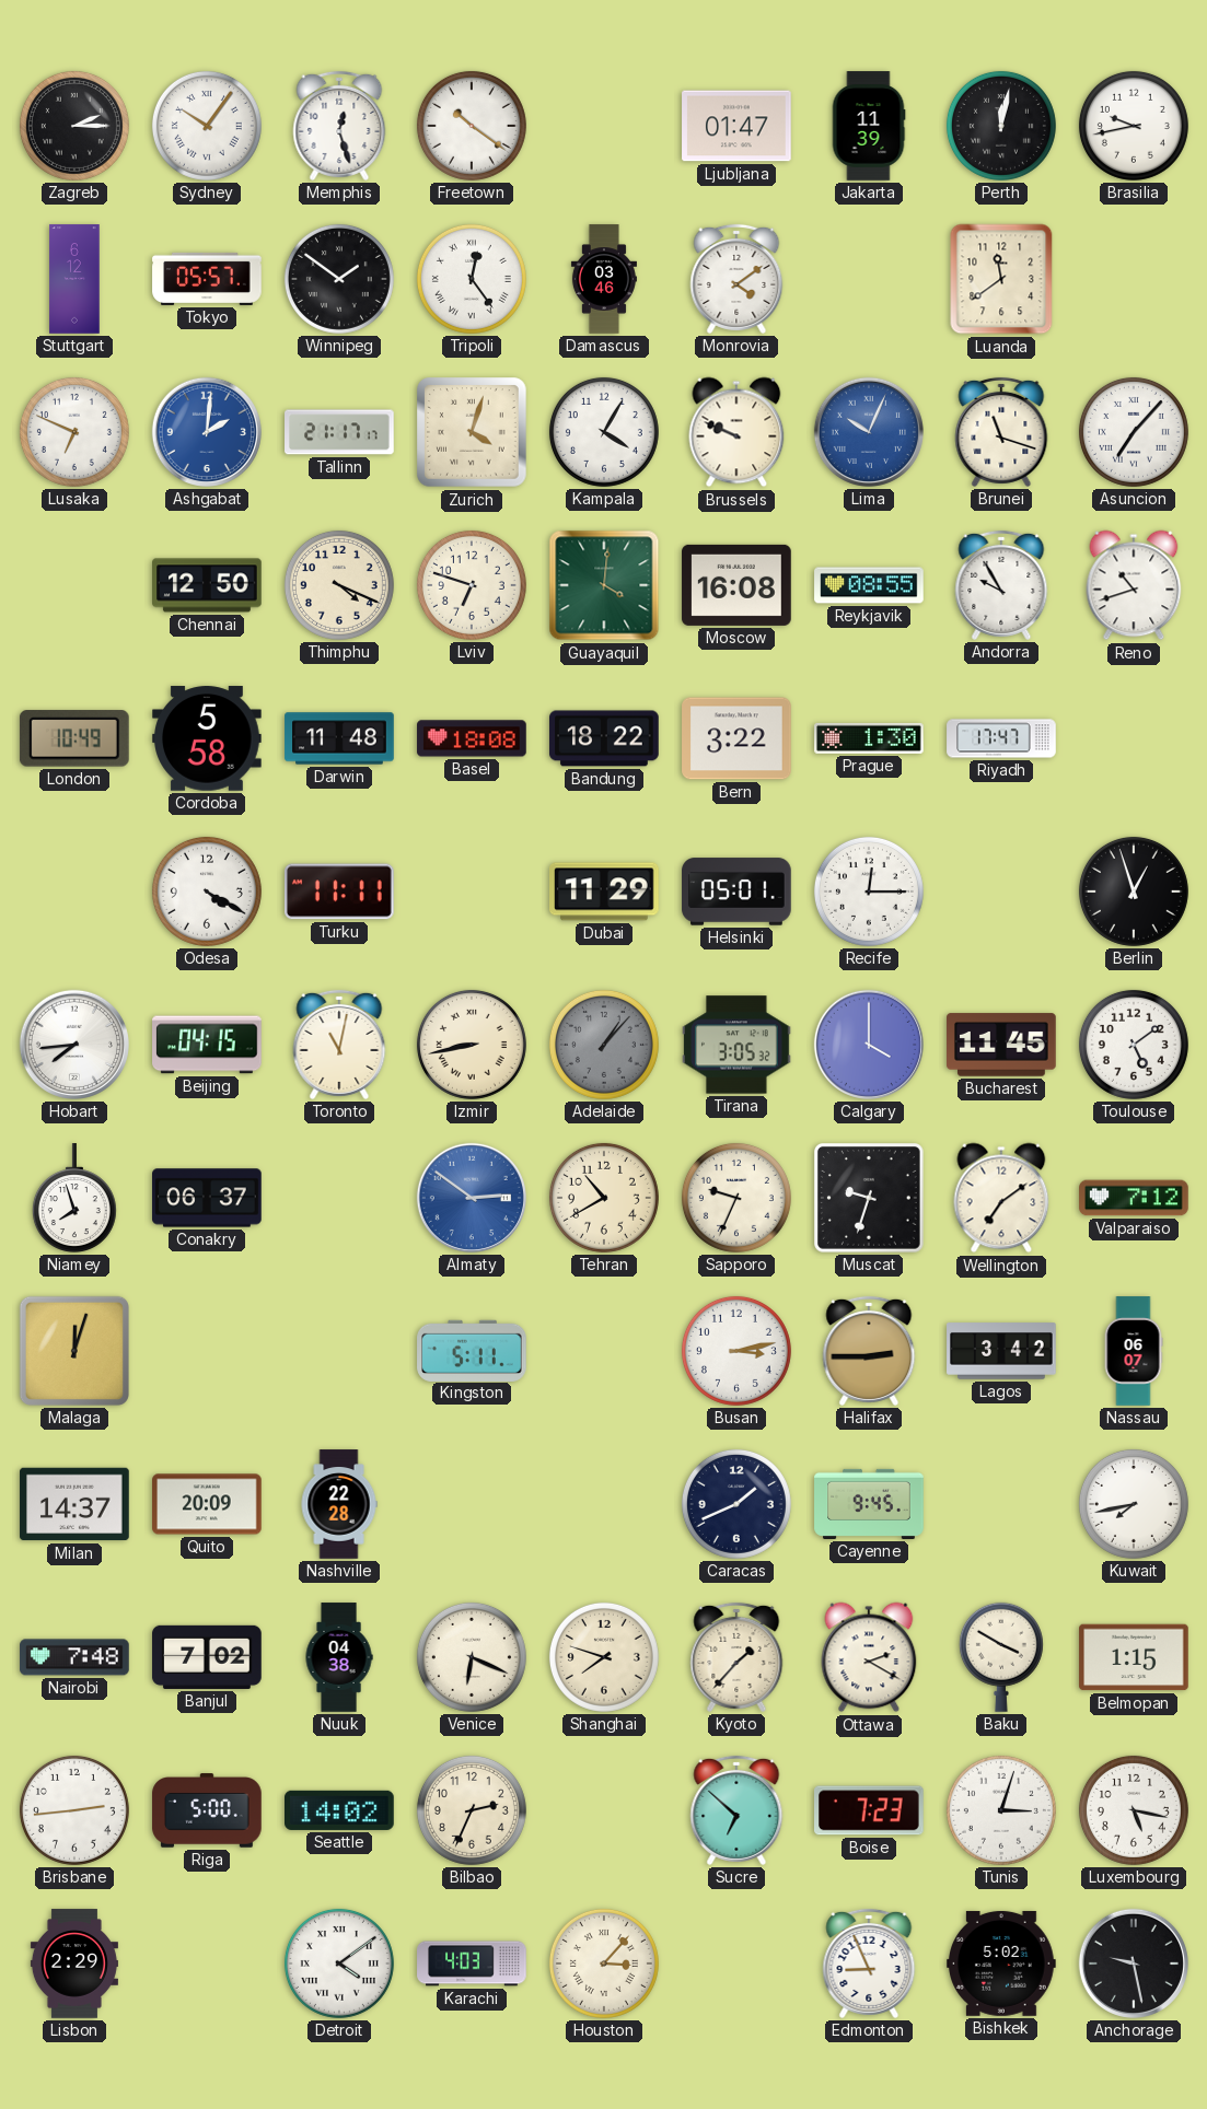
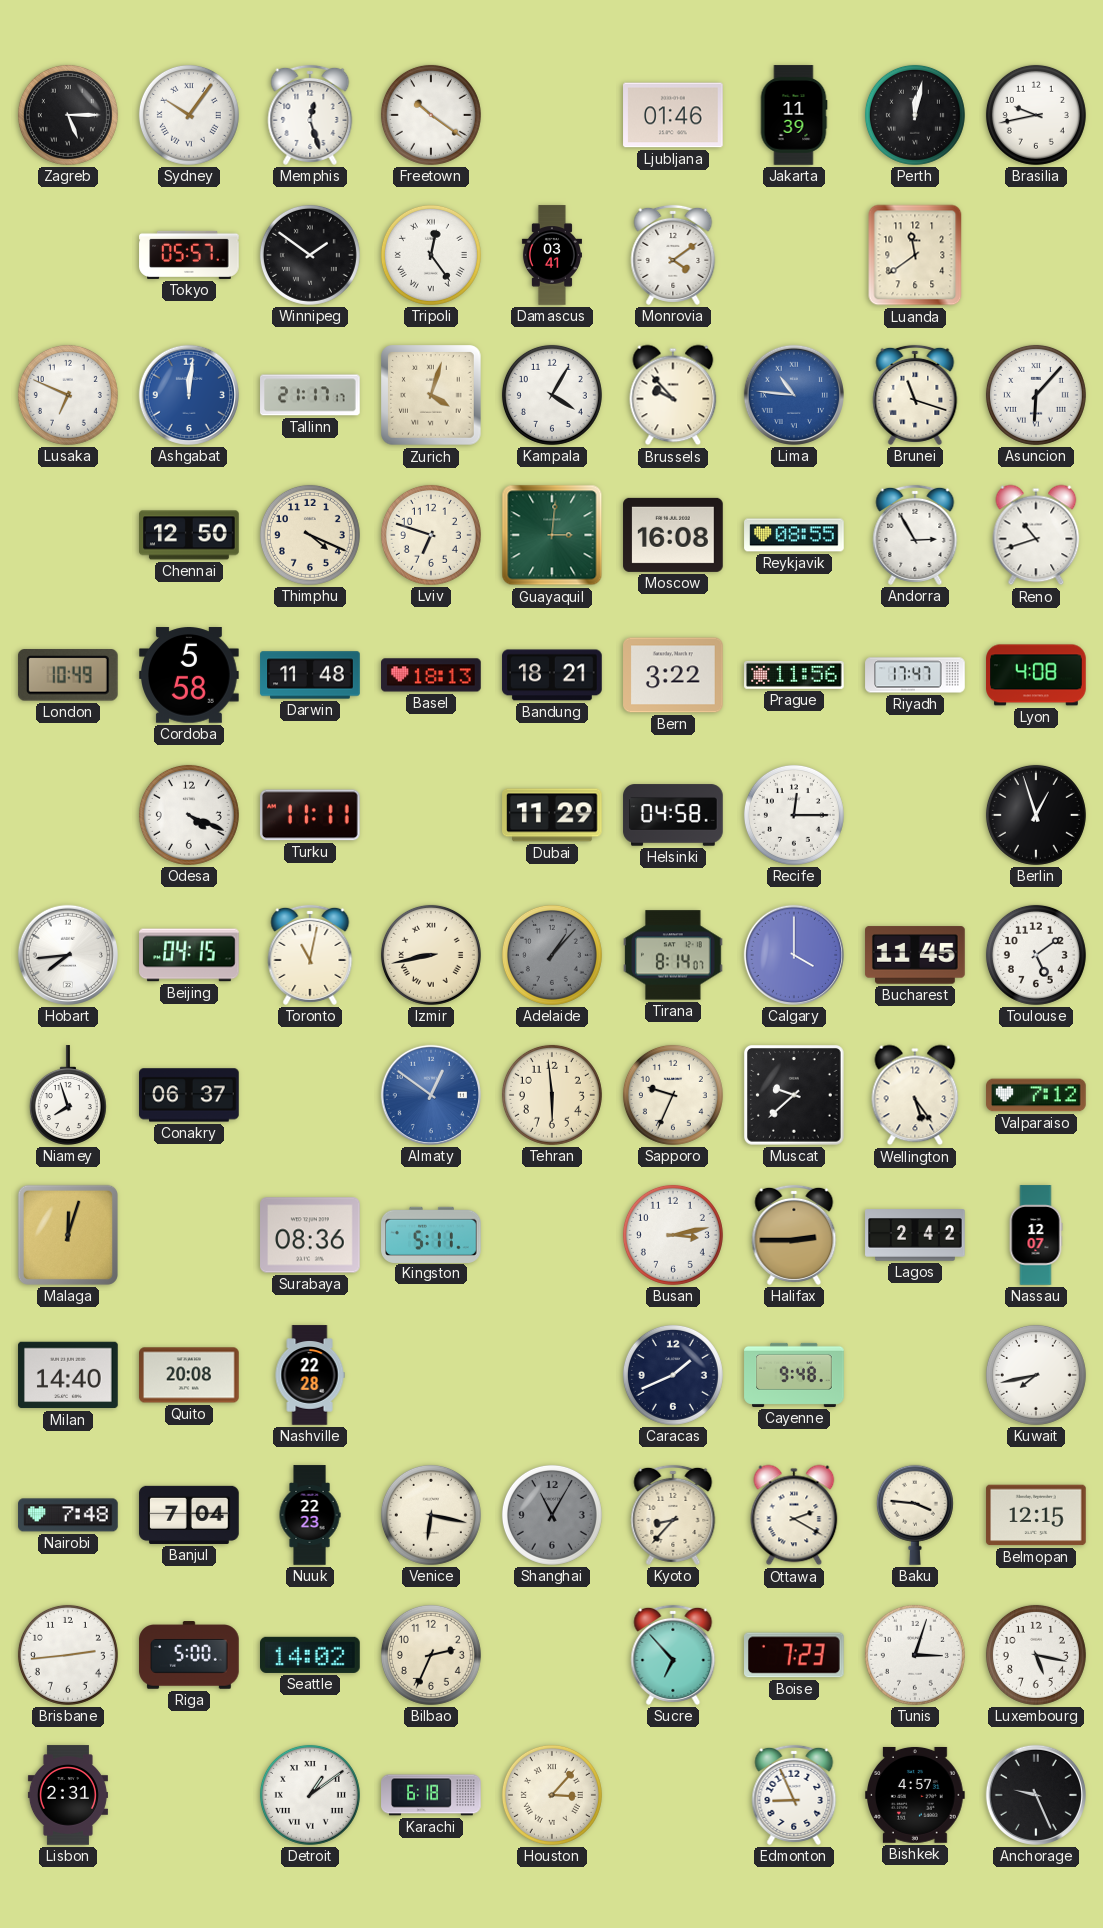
Zagreb: 2:15 -> 5:15 (68, 115)
Ljubljana: 01:47 -> 01:46 (673, 115)
Stuttgart: 6:12 -> none (74, 279)
Damascus: 03:46 -> 03:41 (552, 255)
Ashgabat: 2:01 -> 12:01 (189, 395)
Brussels: 9:49 -> 9:53 (673, 395)
Lima: 10:04 -> 10:46 (794, 395)
Asuncion: 7:07 -> 6:07 (1036, 395)
Guayaquil: 4:01 -> 3:01 (552, 535)
Andorra: 9:55 -> 2:55 (915, 535)
Basel: 18:08 -> 18:13 (431, 675)
Bandung: 18:22 -> 18:21 (552, 675)
Prague: 1:30 -> 11:56 (794, 675)
Lyon: none -> 4:08 (1036, 675)
Odesa: 4:20 -> 4:19 (189, 815)
Helsinki: 05:01 -> 04:58 (673, 815)
Tirana: 3:05 -> 8:14 (673, 955)
Almaty: 2:51 -> 12:51 (431, 1095)
Tehran: 10:40 -> 5:59 (552, 1095)
Muscat: 9:33 -> 9:38 (795, 1096)
Wellington: 7:09 -> 5:24 (915, 1095)
Surabaya: none -> 08:36 (310, 1235)
Lagos: 3:42 -> 2:42 (915, 1235)
Nassau: 06:07 -> 12:07 (1036, 1235)
Milan: 14:37 -> 14:40 (68, 1375)
Quito: 20:09 -> 20:08 (189, 1375)
Cayenne: 9:45 -> 9:48 (794, 1375)
Banjul: 7:02 -> 7:04 (189, 1515)
Nuuk: 04:38 -> 22:23 (310, 1515)
Venice: 6:19 -> 6:17 (431, 1515)
Shanghai: 7:48 -> 11:05 (552, 1515)
Shanghai dial: cream -> grey (552, 1515)
Kyoto: 1:37 -> 8:37 (673, 1515)
Baku: 3:50 -> 3:46 (915, 1515)
Belmopan: 1:15 -> 12:15 (1036, 1515)
Sucre: 6:52 -> 6:53 (673, 1655)
Lisbon: 2:29 -> 2:31 (68, 1795)
Detroit: 4:09 -> 1:09 (310, 1795)
Karachi: 4:03 -> 6:18 (431, 1795)
Bishkek: 5:02 -> 4:57 (915, 1795)
Anchorage: 9:28 -> 9:26 (1036, 1795)
